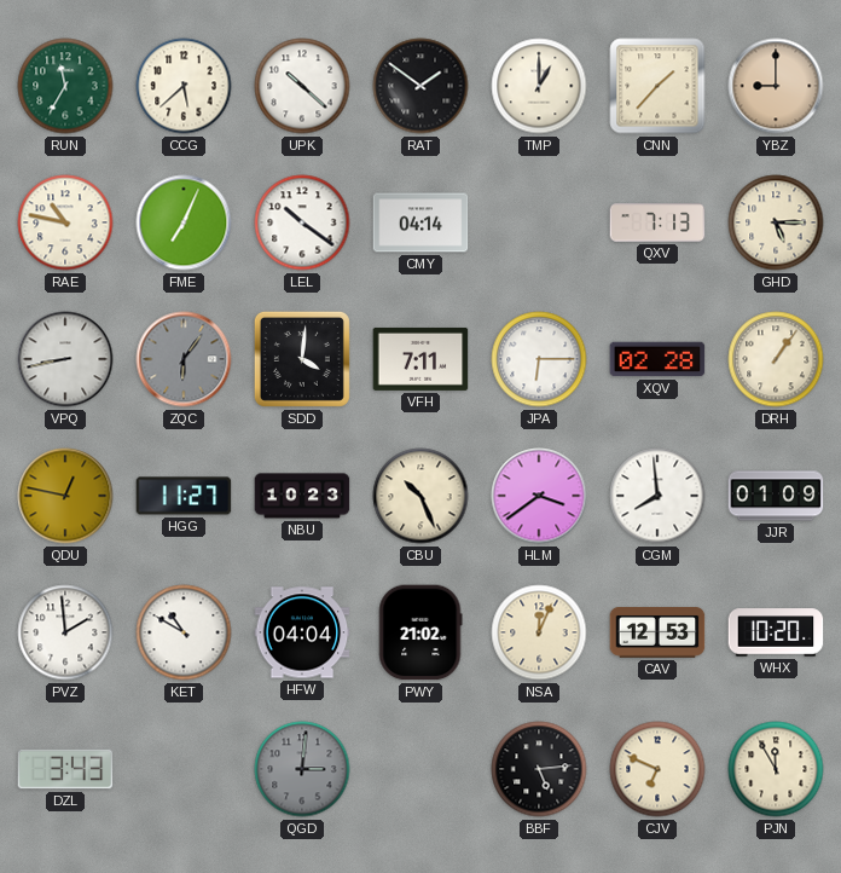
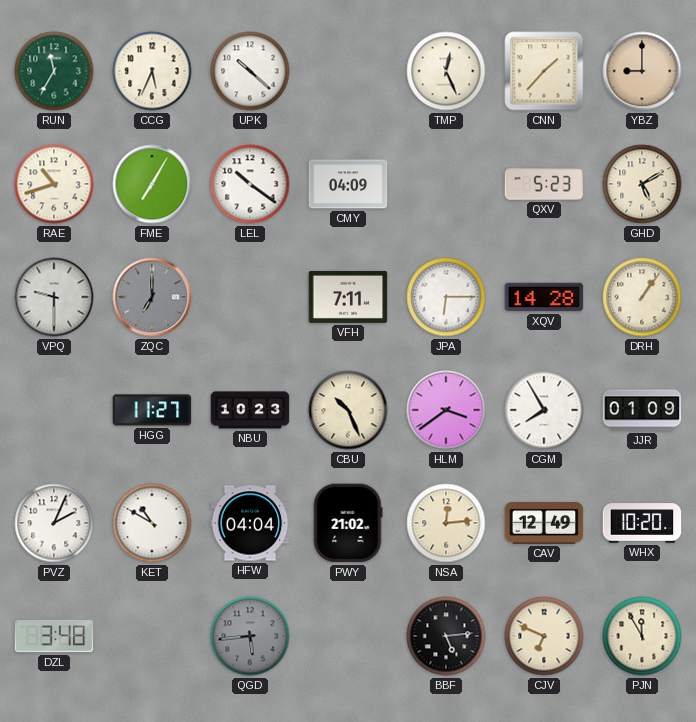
CCG: 5:38 -> 5:34 (152, 71)
RAT: 1:51 -> none (420, 86)
TMP: 1:00 -> 12:26 (446, 71)
RAE: 10:47 -> 10:42 (54, 184)
FME: 7:04 -> 7:05 (152, 184)
CMY: 04:14 -> 04:09 (348, 184)
QXV: 7:13 -> 5:23 (544, 184)
GHD: 5:15 -> 5:10 (642, 184)
VPQ: 8:43 -> 9:30 (54, 297)
ZQC: 6:06 -> 7:00 (152, 297)
SDD: 4:01 -> none (302, 359)
XQV: 02:28 -> 14:28 (544, 297)
QDU: 12:47 -> none (65, 496)
CGM: 7:59 -> 7:55 (544, 410)
PVZ: 1:59 -> 2:04 (54, 523)
NSA: 12:04 -> 12:14 (446, 523)
CAV: 12:53 -> 12:49 (544, 524)
DZL: 3:43 -> 3:48 (54, 636)
QGD: 3:01 -> 5:44 (250, 636)
